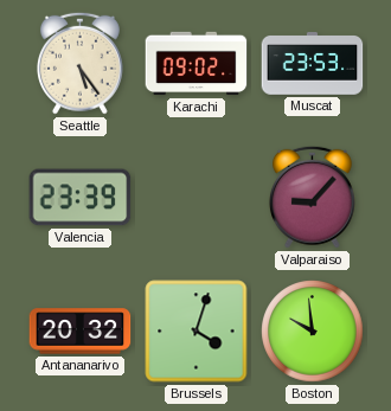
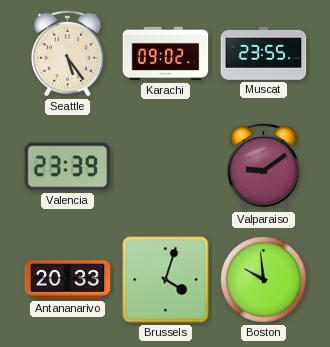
Muscat: 23:53 -> 23:55 (264, 54)
Valparaiso: 9:07 -> 9:09 (263, 166)
Antananarivo: 20:32 -> 20:33 (68, 280)
